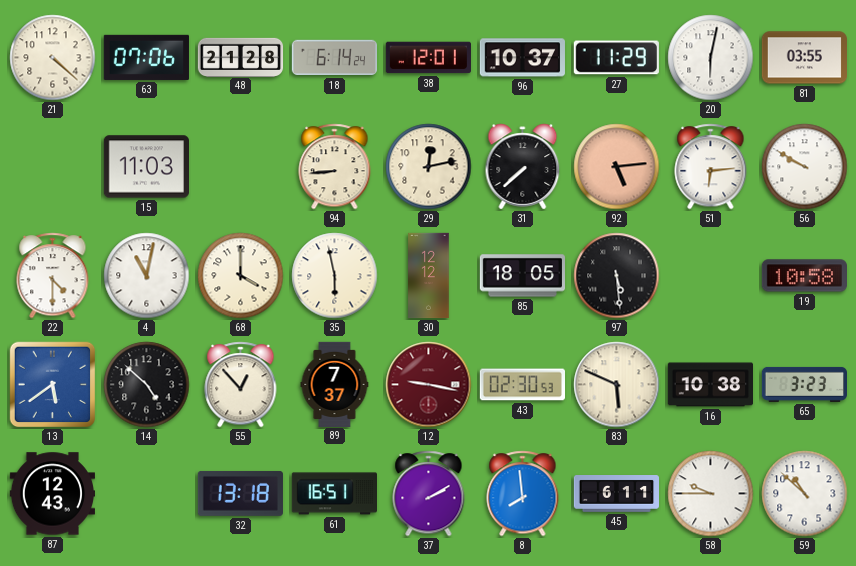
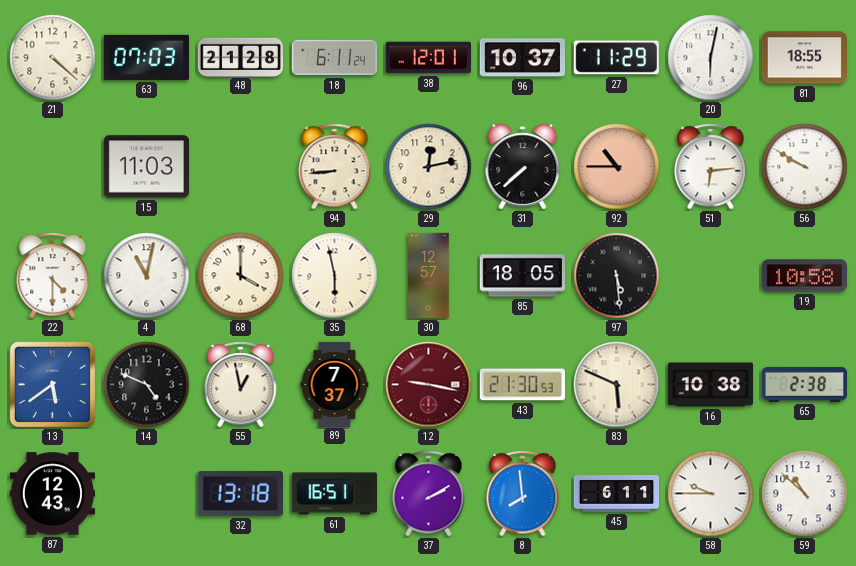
63: 07:06 -> 07:03 (146, 57)
18: 6:14 -> 6:11 (334, 58)
81: 03:55 -> 18:55 (804, 58)
92: 5:14 -> 10:45 (617, 167)
30: 12:12 -> 12:57 (429, 276)
14: 4:52 -> 4:49 (147, 385)
55: 12:53 -> 12:58 (241, 385)
43: 02:30 -> 21:30 (522, 385)
65: 3:23 -> 2:38 (804, 384)
